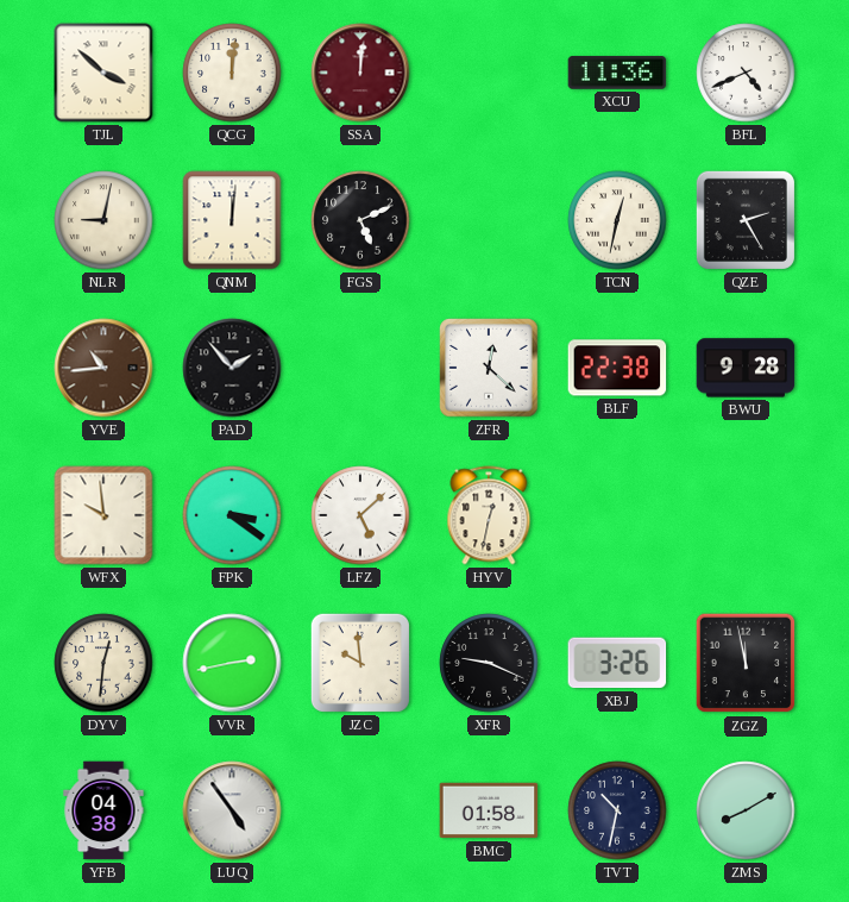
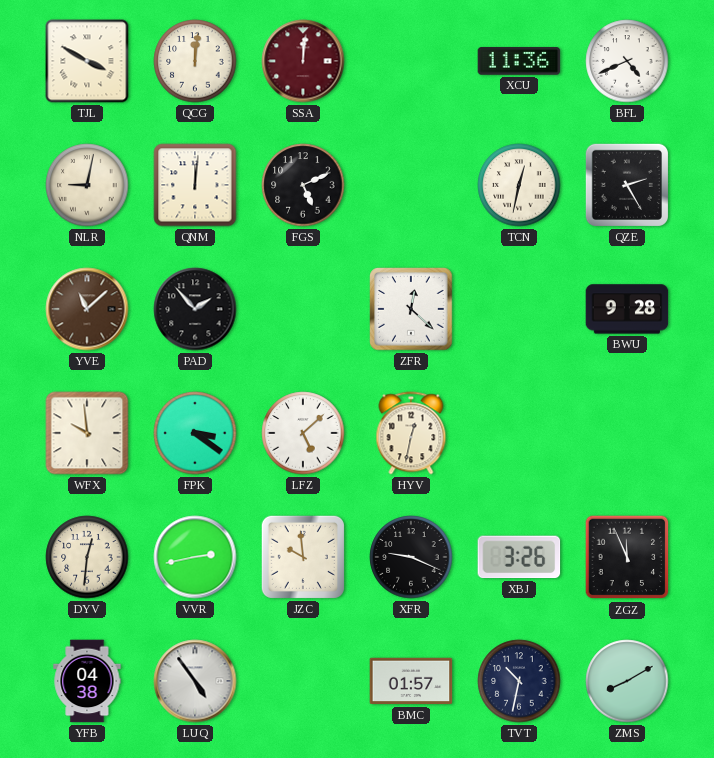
TJL: 3:52 -> 3:50 (87, 61)
YVE: 10:44 -> 11:08 (87, 309)
BLF: 22:38 -> none (617, 368)
ZGZ: 11:58 -> 11:56 (627, 557)
BMC: 01:58 -> 01:57 (411, 681)
